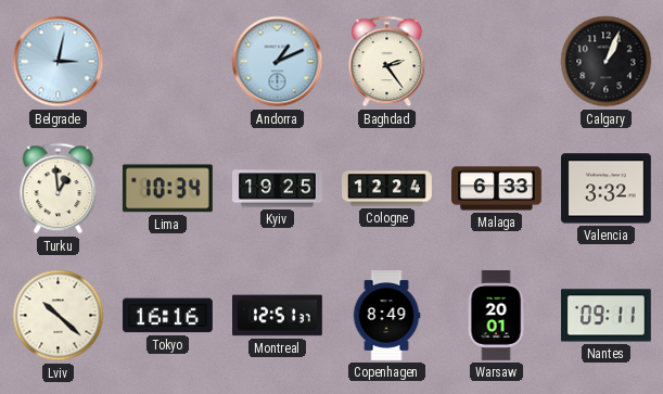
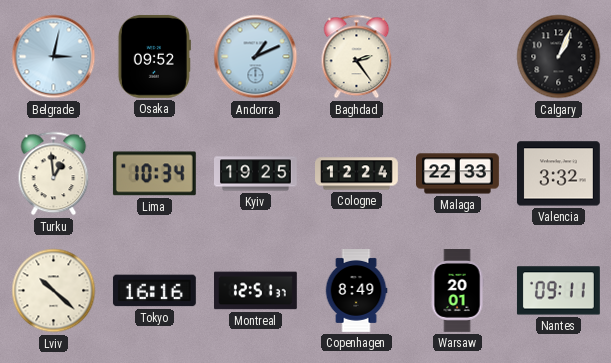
Osaka: none -> 09:52 (154, 56)
Malaga: 6:33 -> 22:33 (458, 174)
